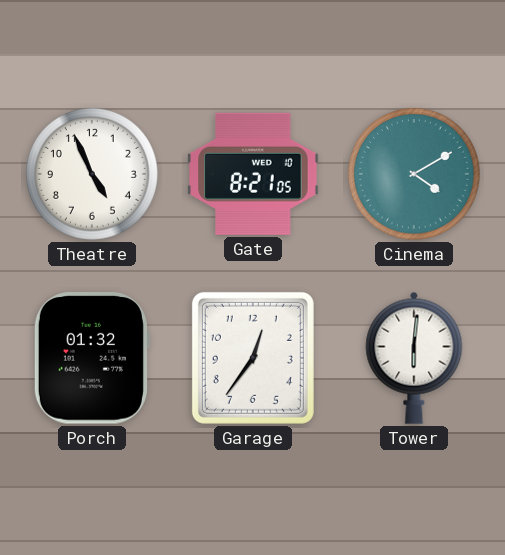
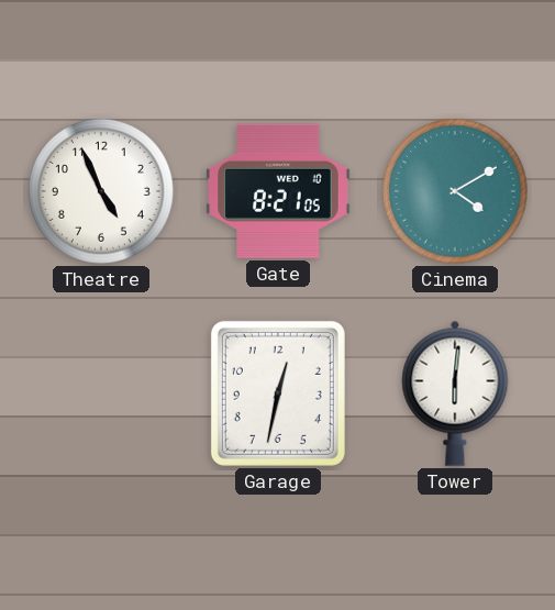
Porch: 01:32 -> none (91, 358)
Garage: 12:36 -> 12:32 (278, 393)
